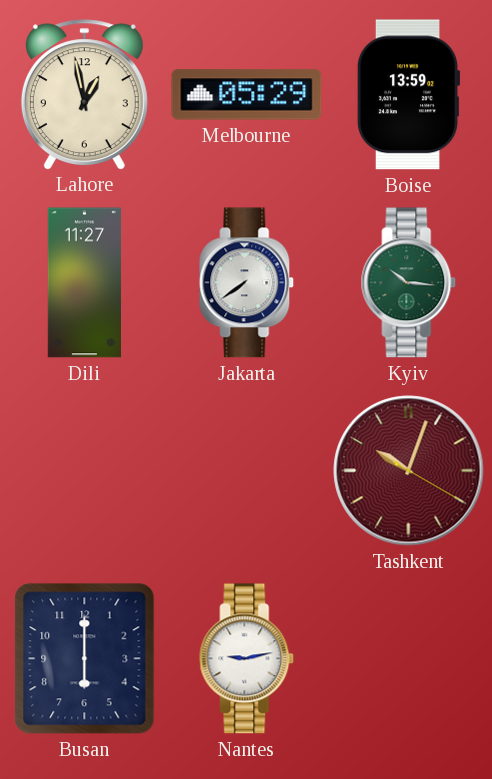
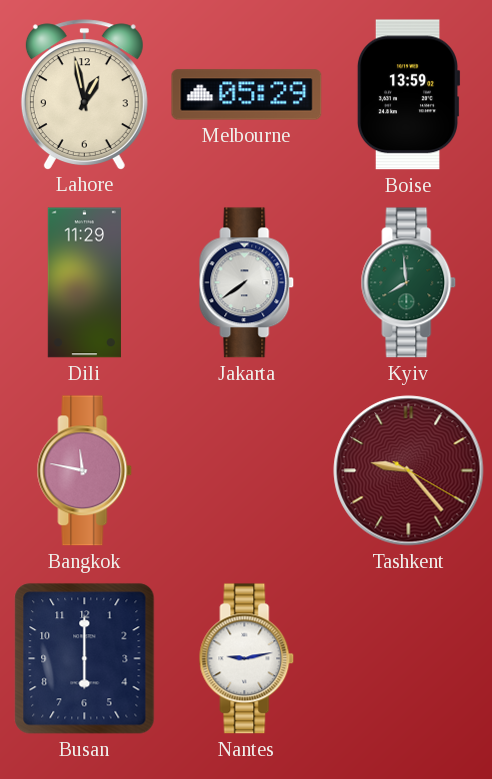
Dili: 11:27 -> 11:29 (84, 283)
Kyiv: 10:16 -> 7:59 (409, 283)
Bangkok: none -> 11:47 (85, 471)
Tashkent: 10:03 -> 9:23 (409, 471)
